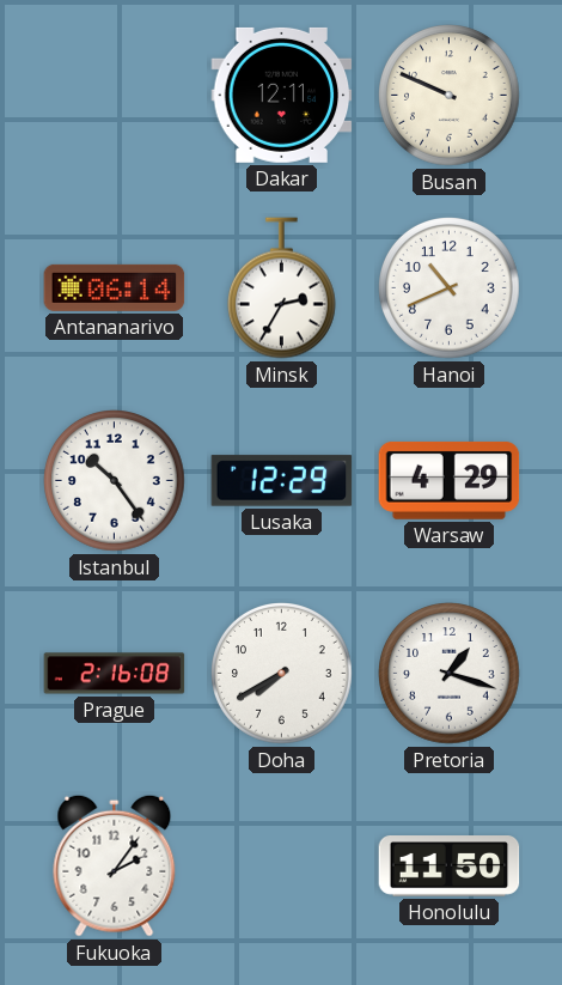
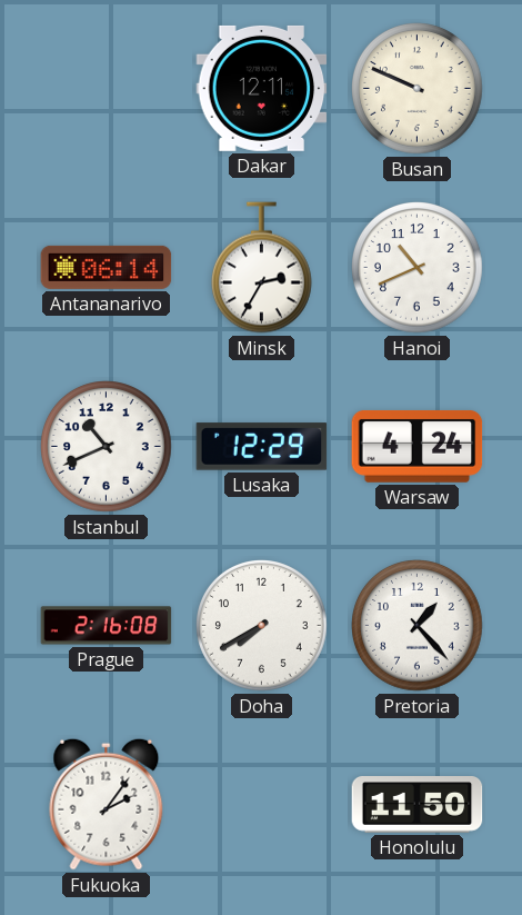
Istanbul: 10:24 -> 10:41 (107, 447)
Warsaw: 4:29 -> 4:24 (418, 446)
Pretoria: 1:18 -> 1:23 (418, 626)
